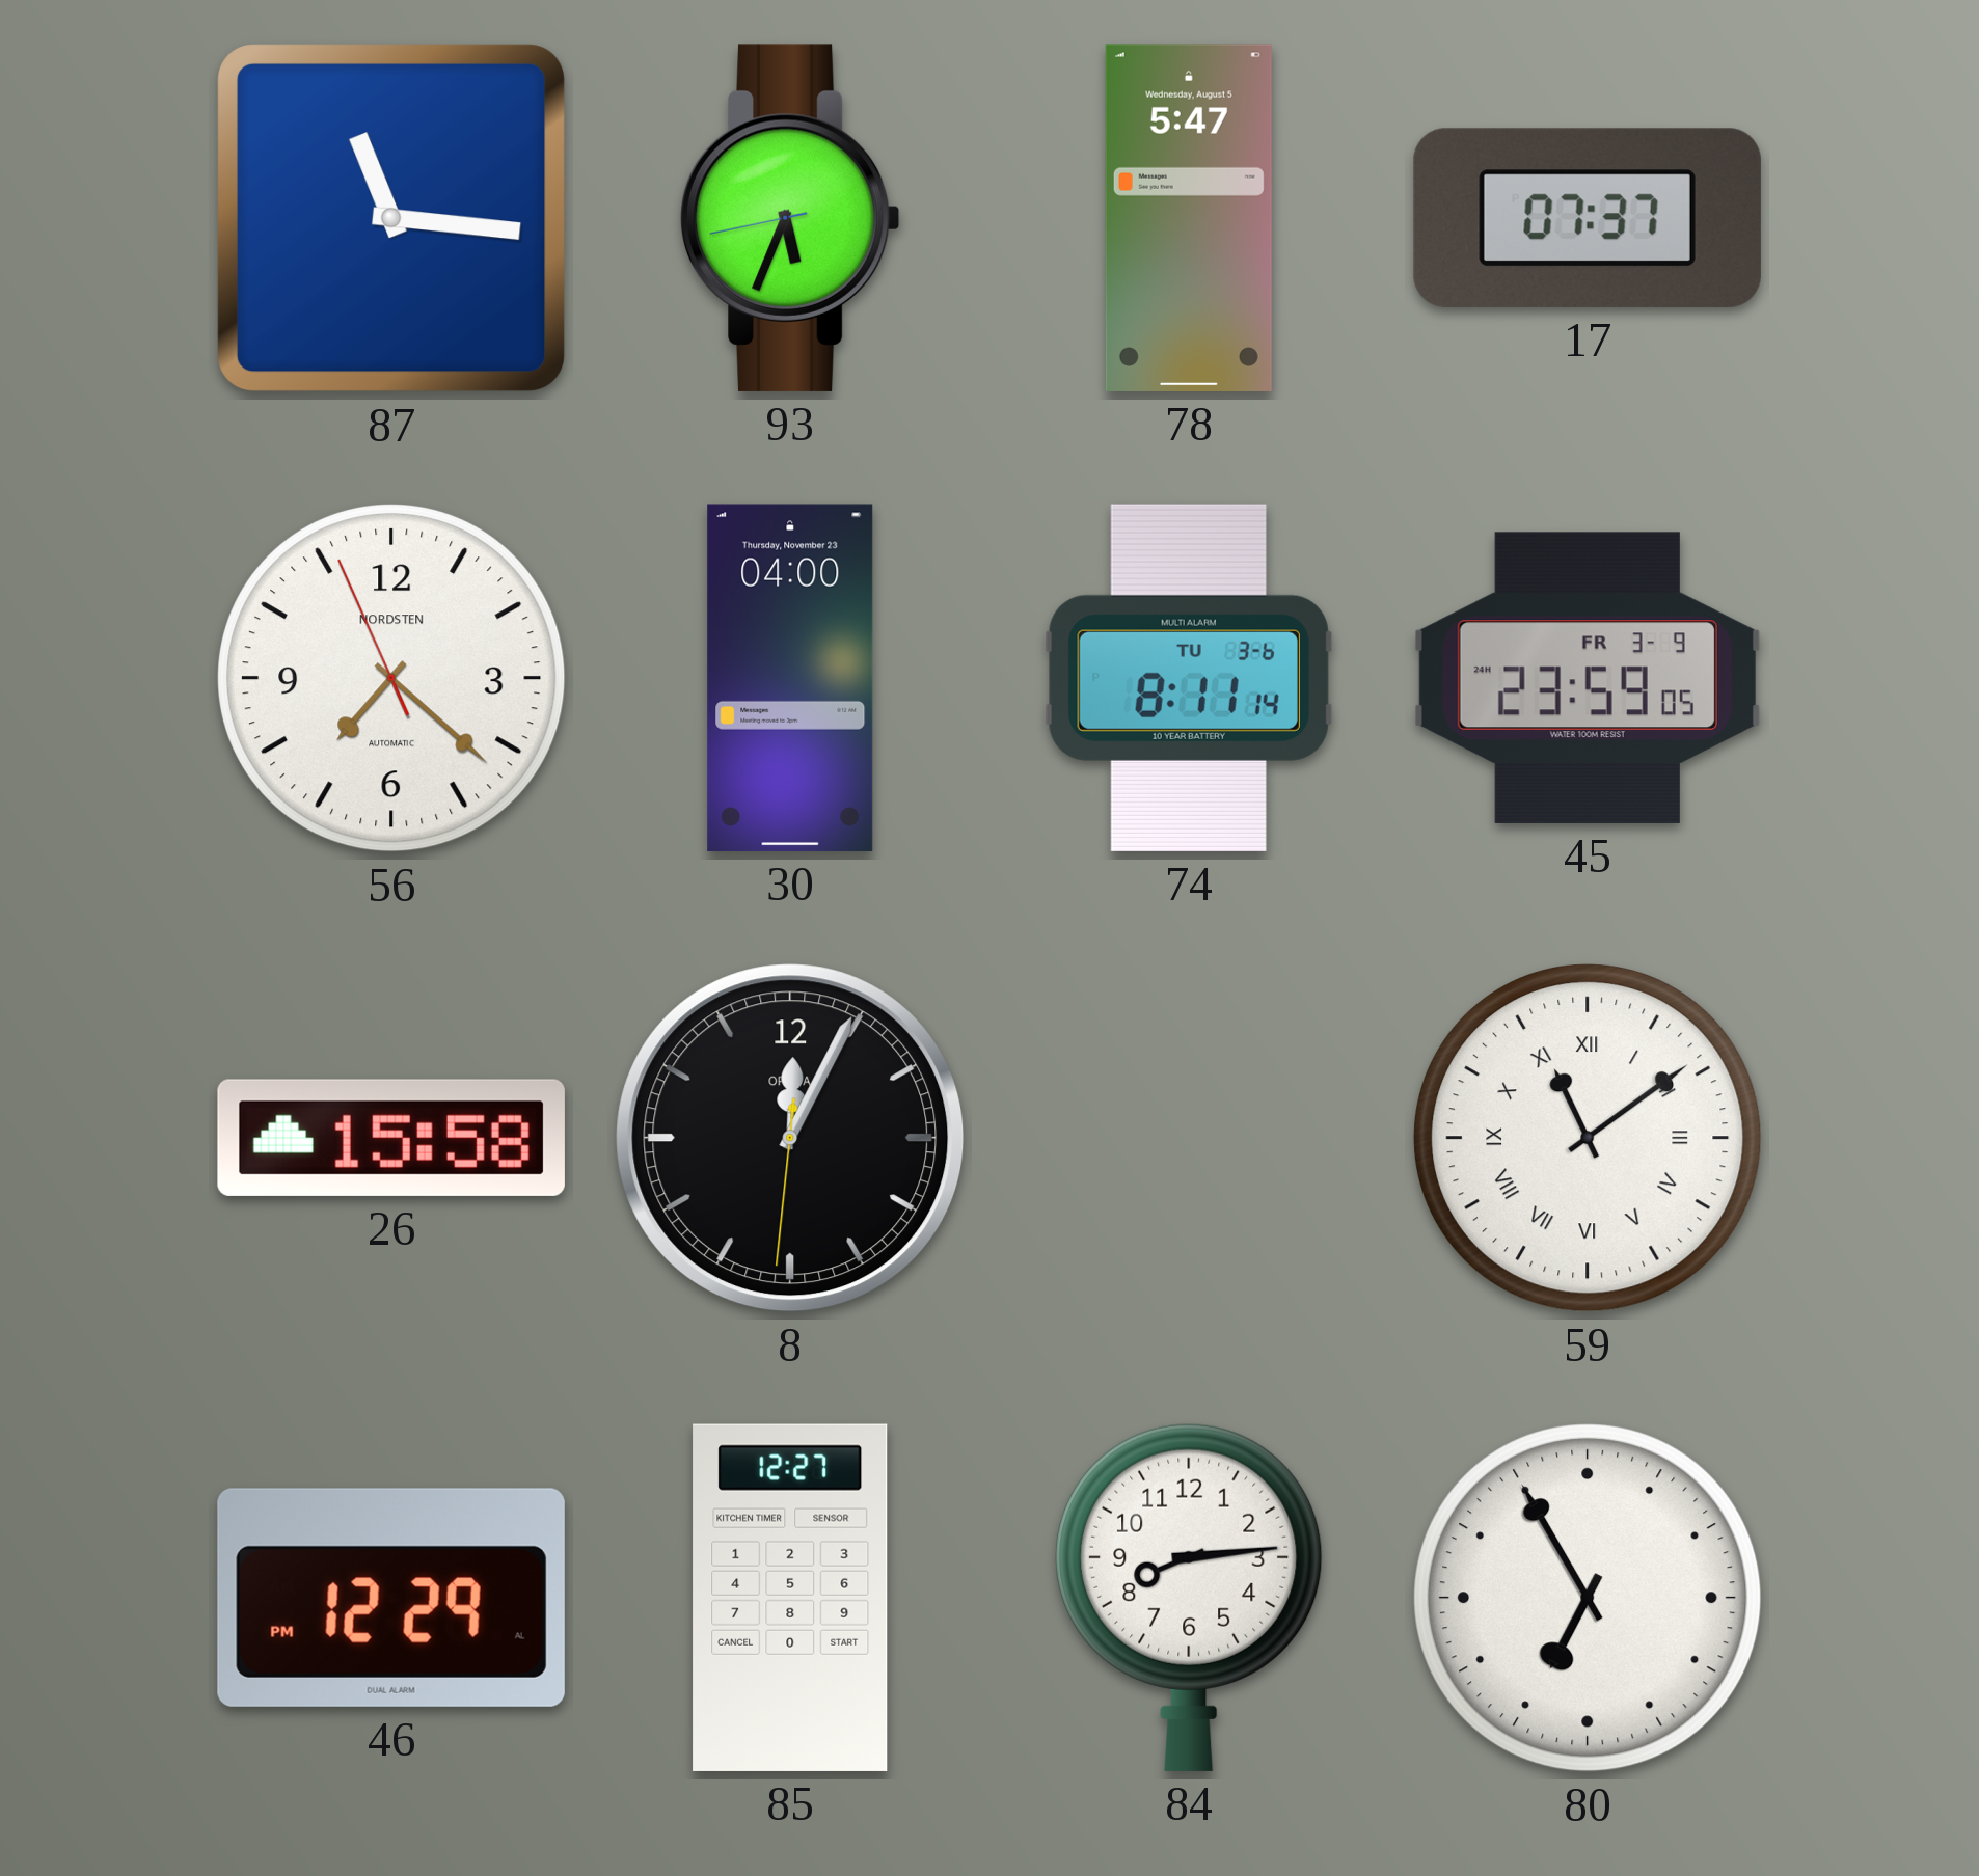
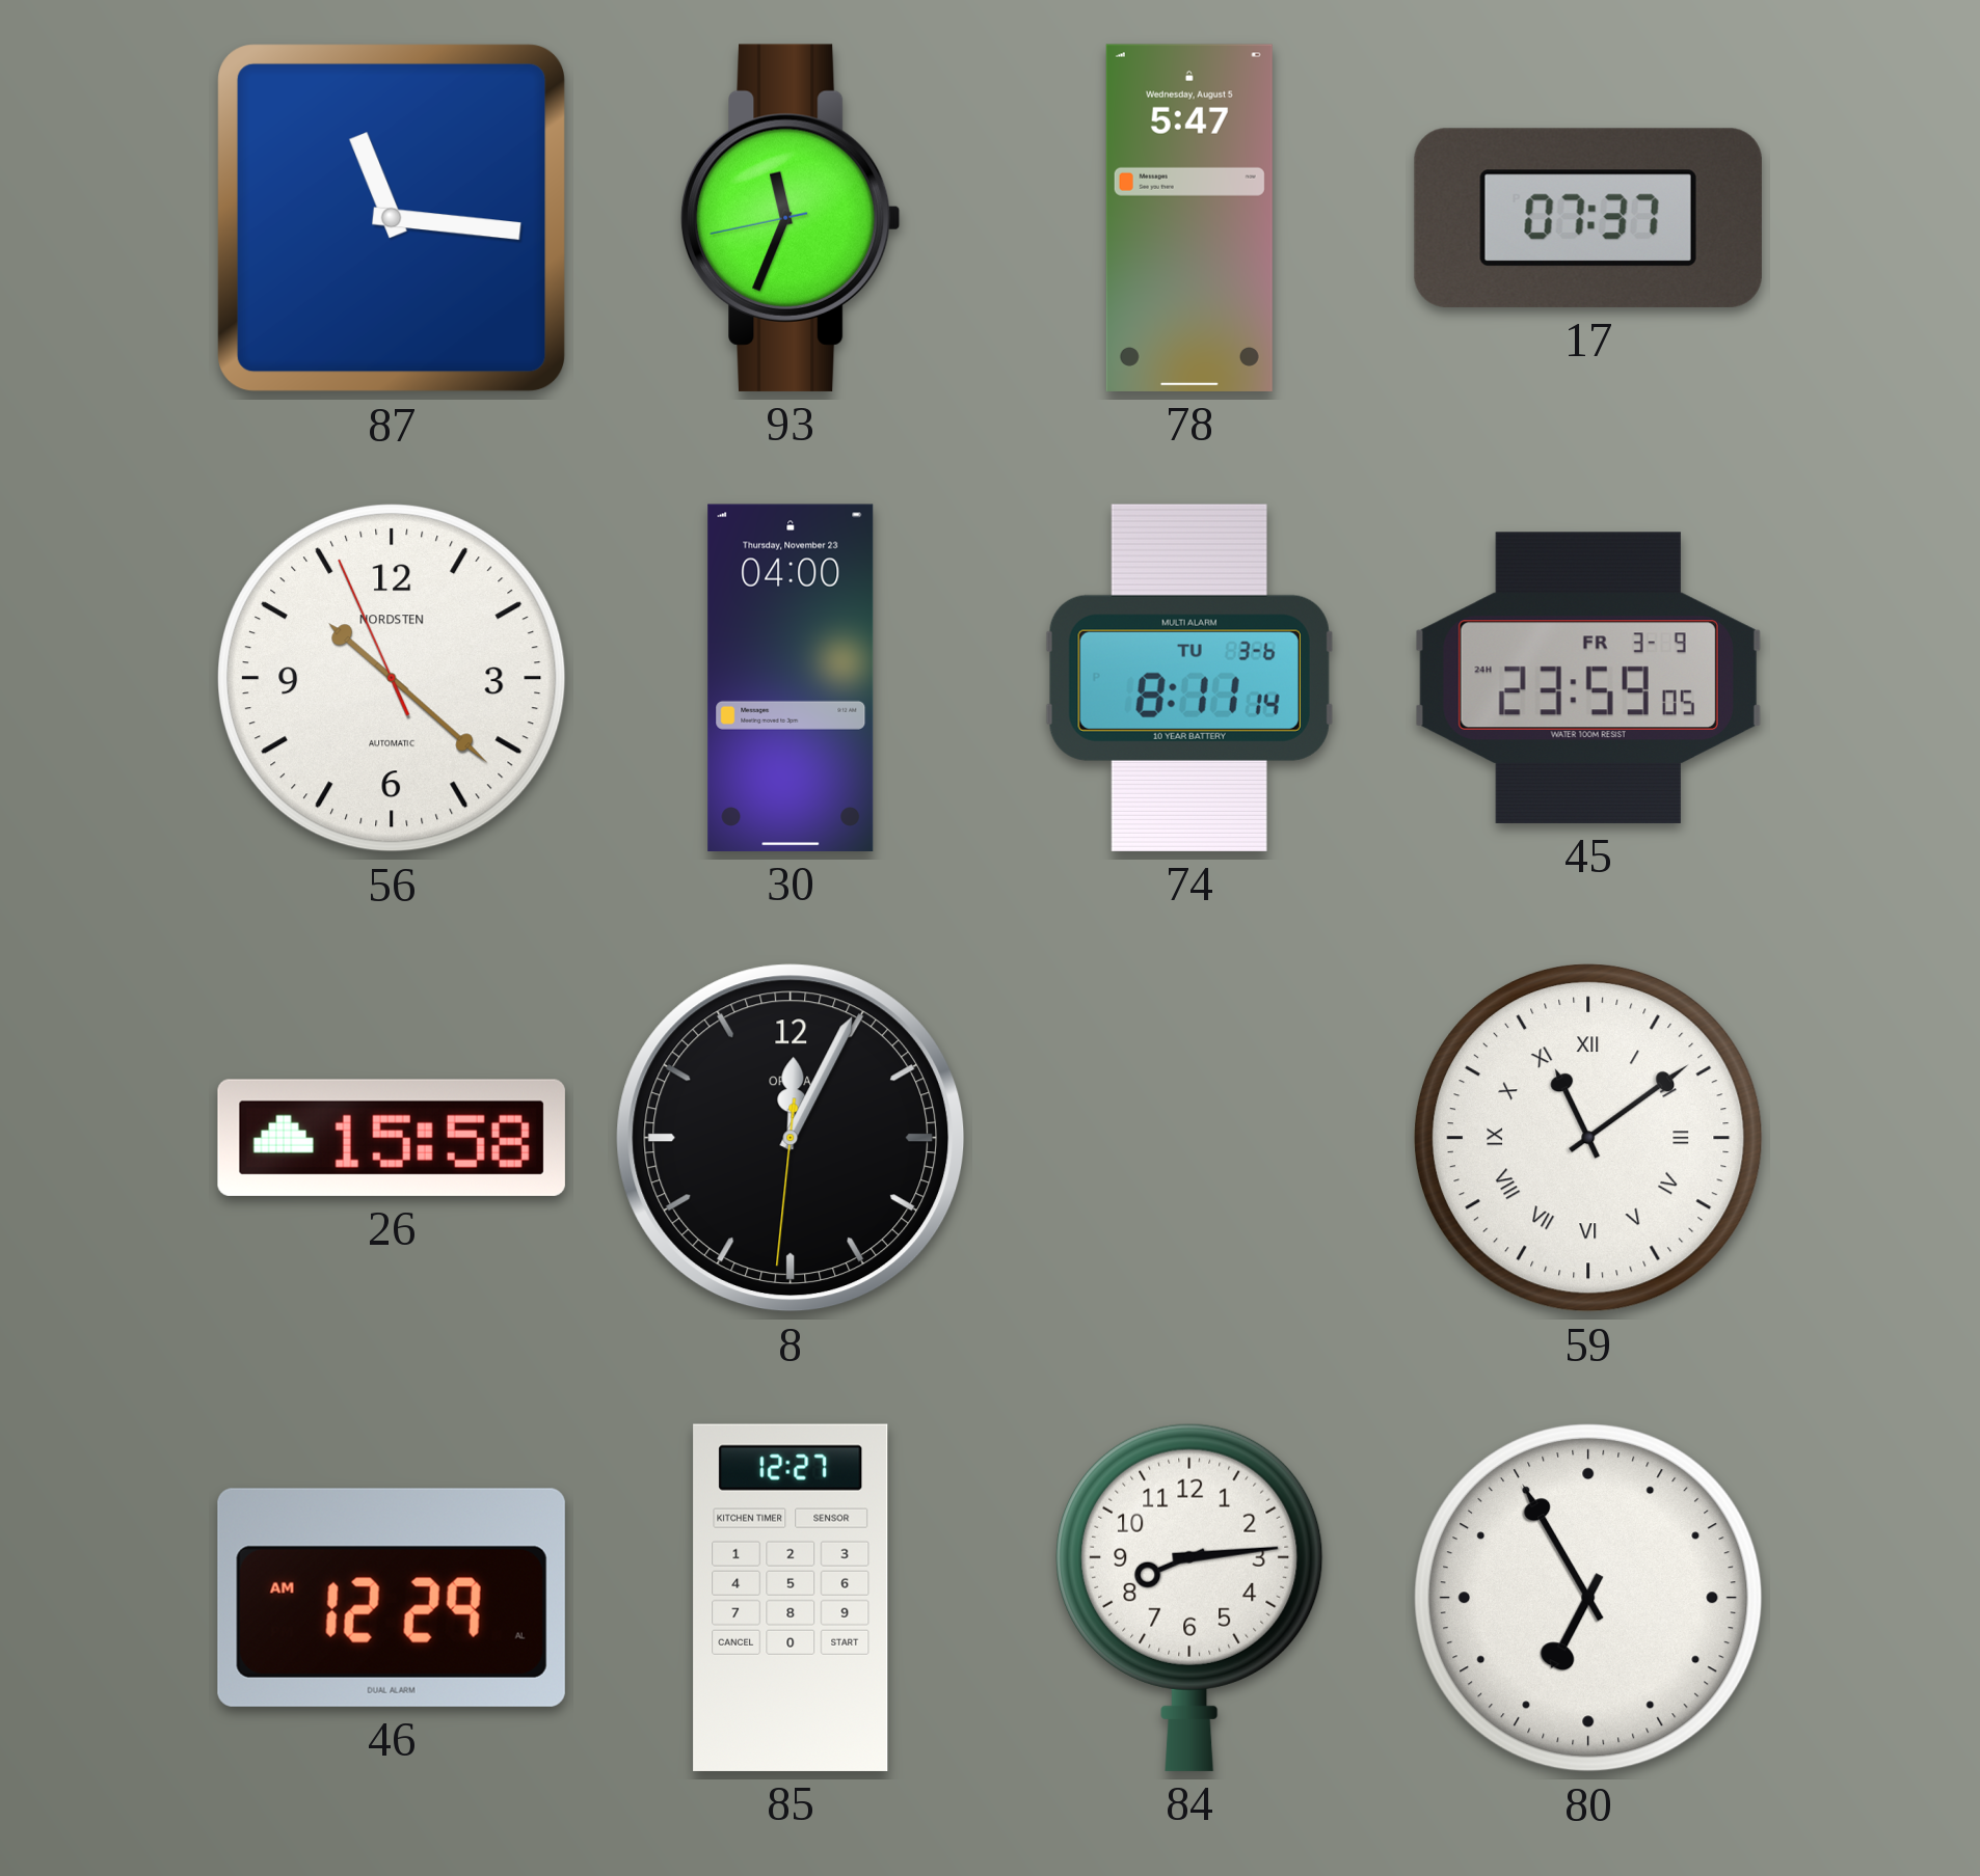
93: 5:33 -> 11:33 (791, 218)
56: 7:21 -> 10:21 (392, 678)
46: 12:29 PM -> 12:29 AM (392, 1598)
